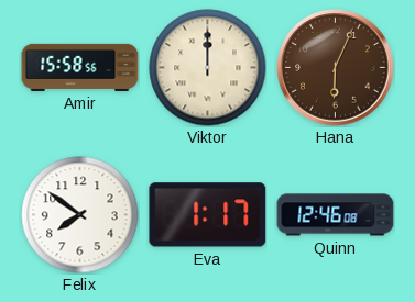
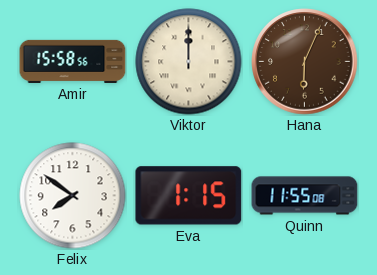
Eva: 1:17 -> 1:15 (189, 196)
Quinn: 12:46 -> 11:55 (305, 196)
